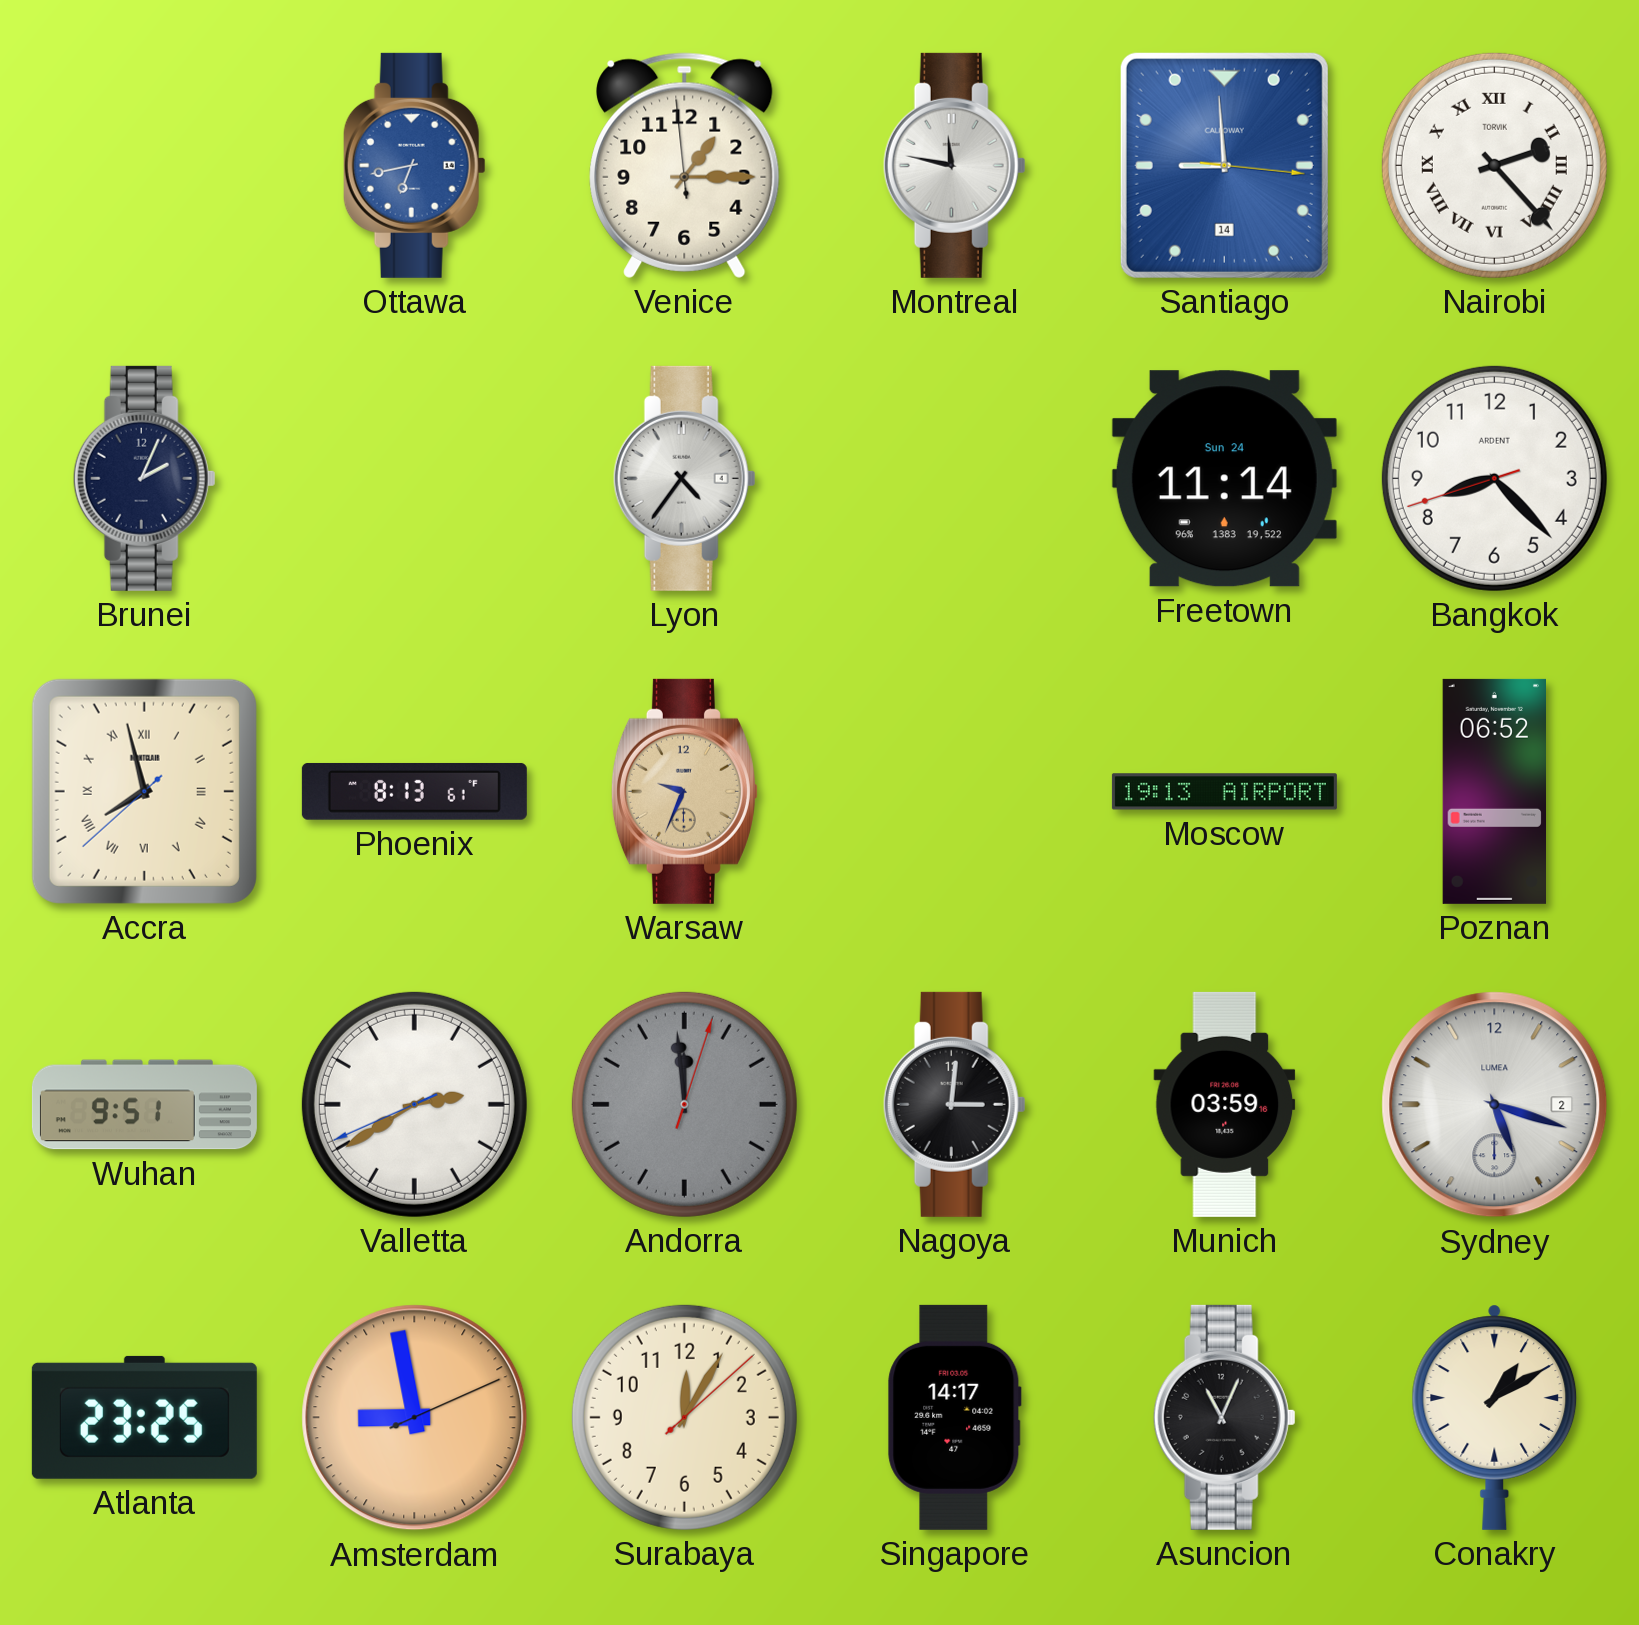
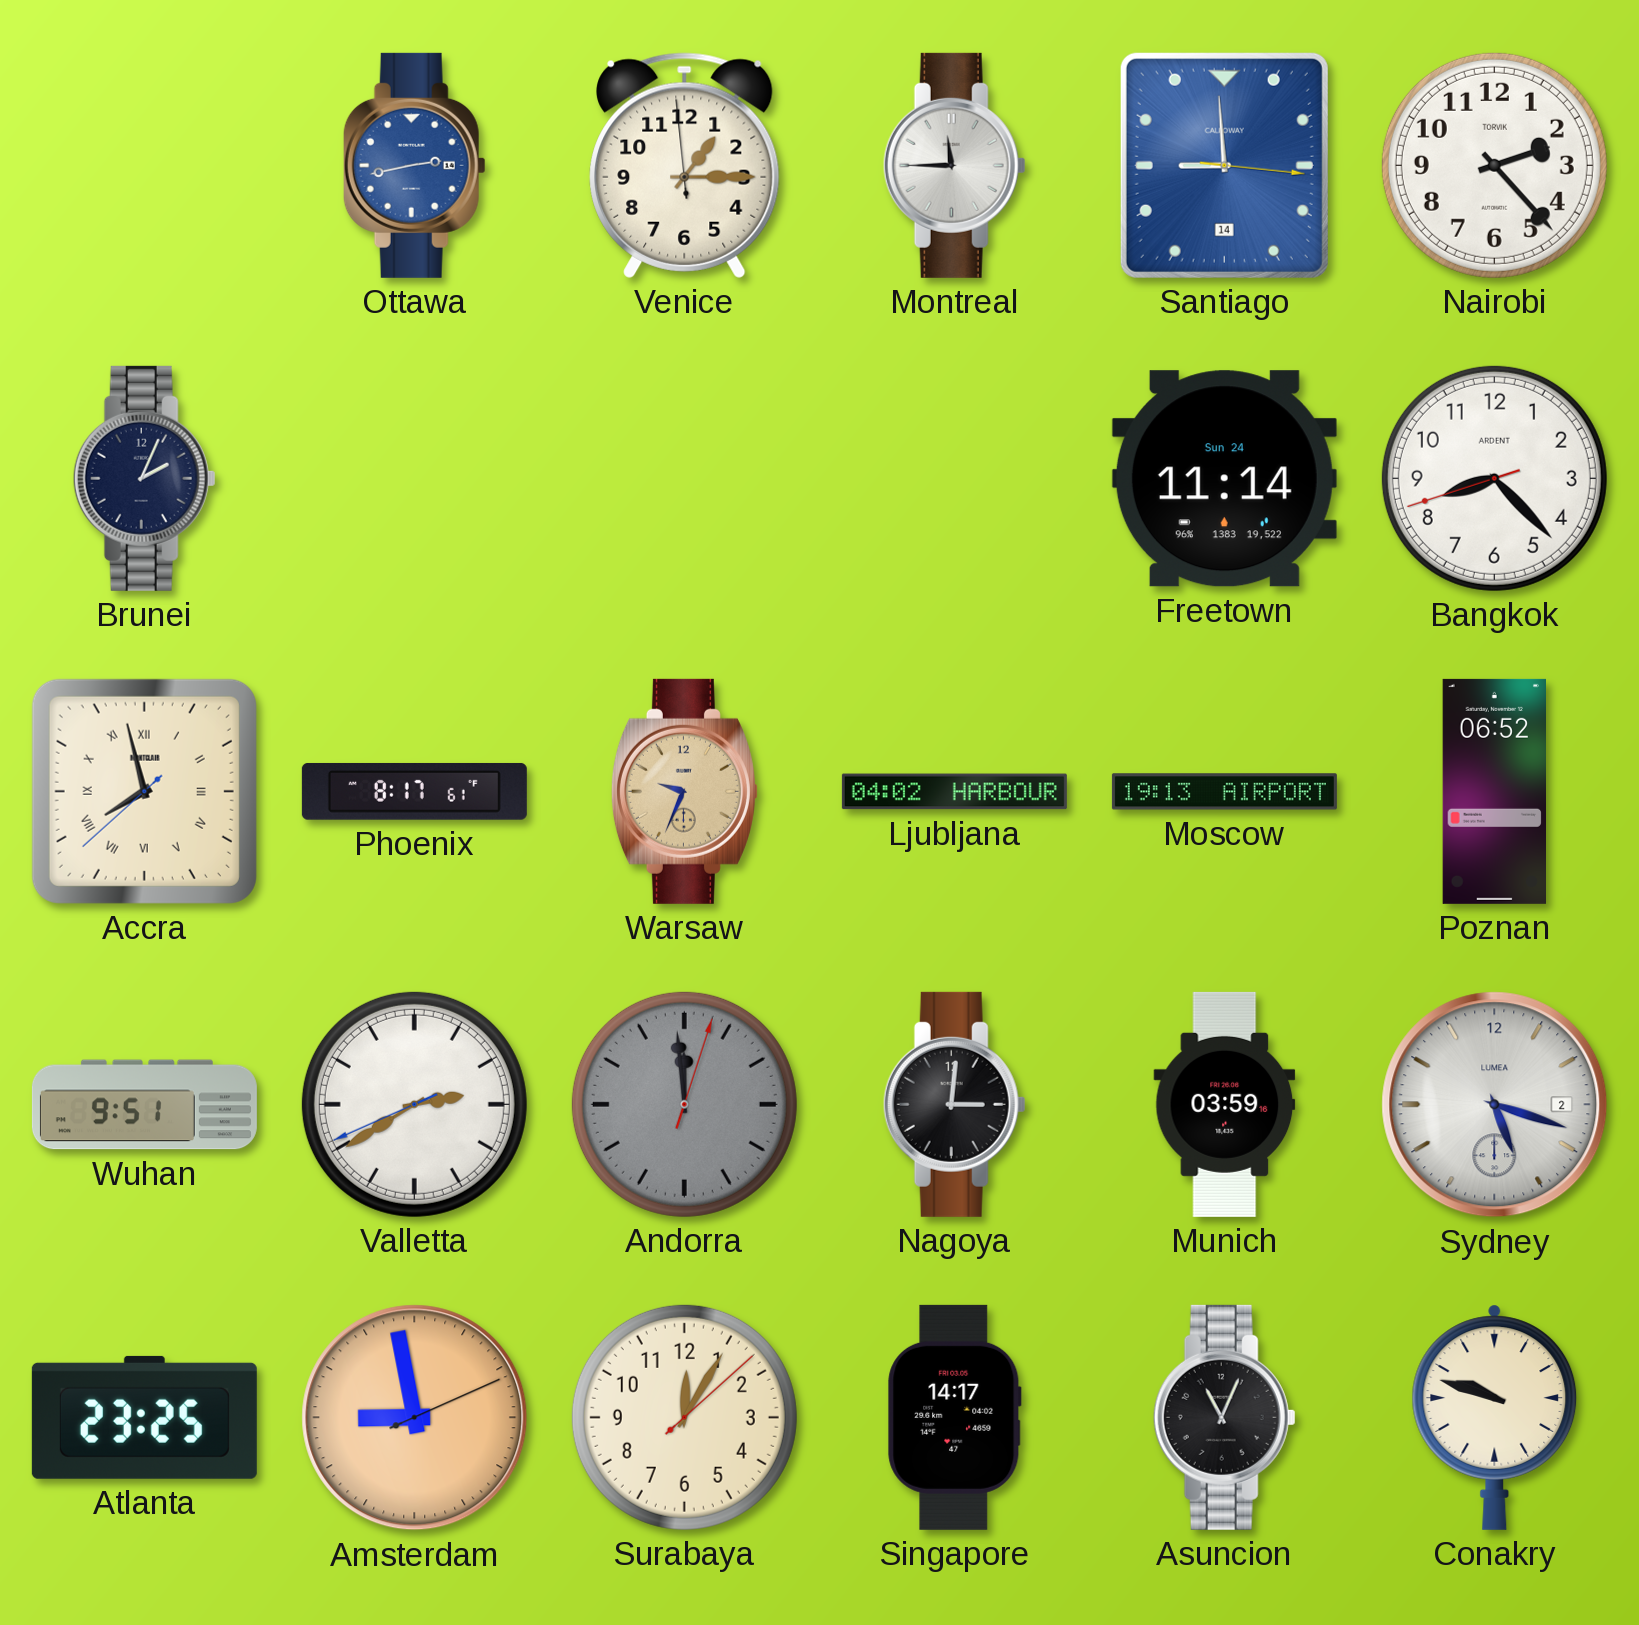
Ottawa: 6:43 -> 2:43 (414, 165)
Montreal: 11:47 -> 11:45 (954, 165)
Nairobi numerals: Roman -> Arabic (1494, 165)
Lyon: 4:36 -> none (684, 478)
Phoenix: 8:13 -> 8:17 (414, 791)
Ljubljana: none -> 04:02 (954, 792)
Conakry: 1:10 -> 9:48 (1495, 1417)
